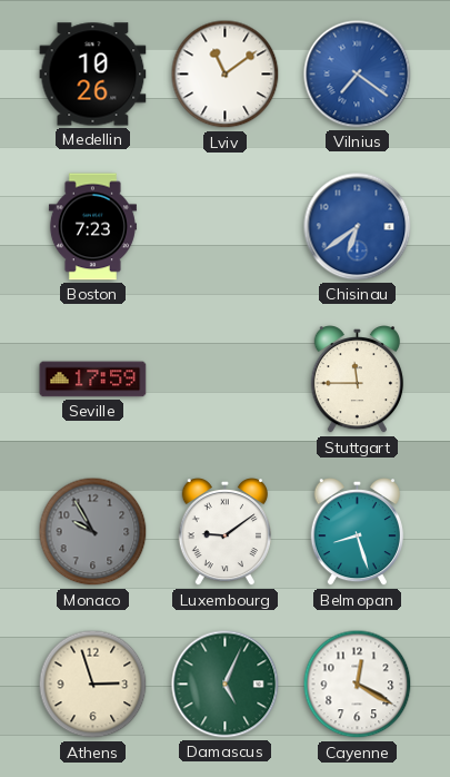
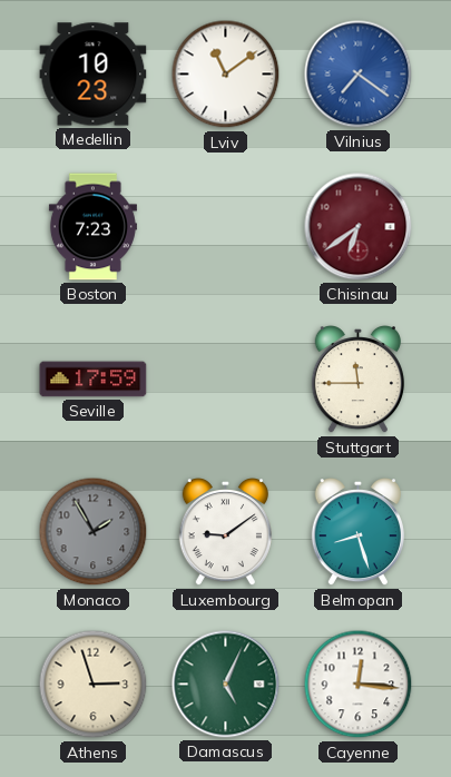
Medellin: 10:26 -> 10:23 (94, 75)
Chisinau dial: blue -> burgundy (359, 227)
Monaco: 9:55 -> 1:55 (94, 532)
Cayenne: 12:20 -> 12:16 (359, 685)
